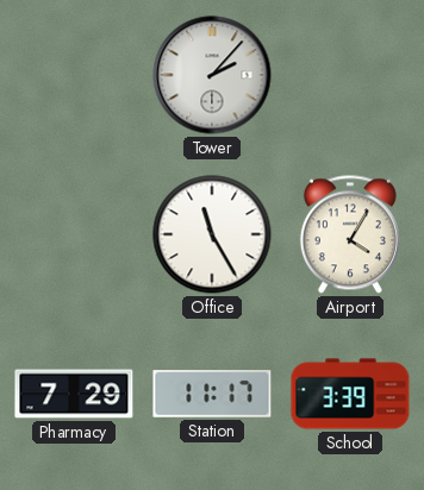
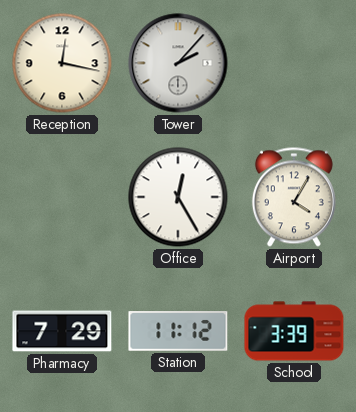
Reception: none -> 12:17 (62, 63)
Office: 11:25 -> 12:25 (178, 197)
Station: 11:17 -> 11:12 (178, 331)
